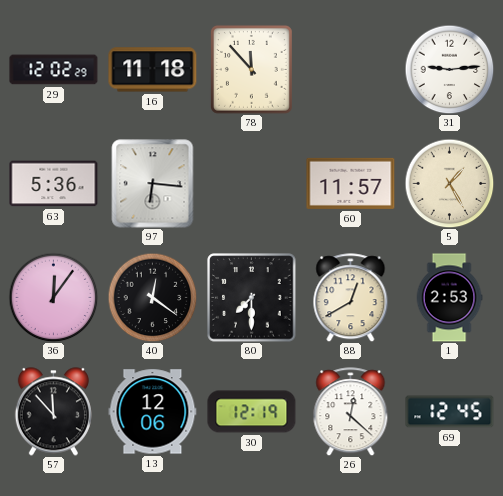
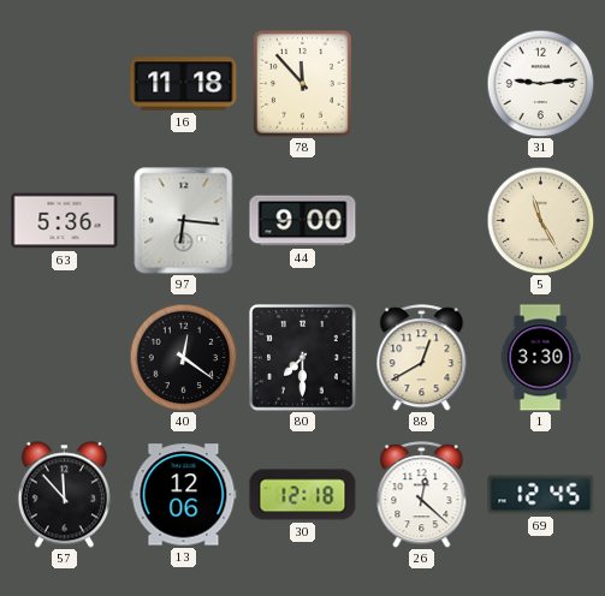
29: 12:02 -> none (54, 70)
44: none -> 9:00 (303, 221)
60: 11:57 -> none (351, 183)
5: 1:25 -> 11:25 (540, 220)
36: 12:06 -> none (53, 297)
1: 2:53 -> 3:30 (540, 358)
30: 12:19 -> 12:18 (303, 495)
